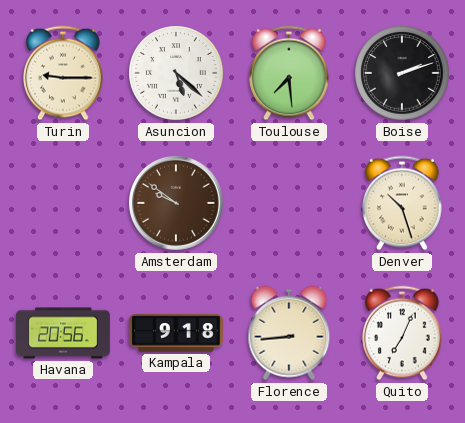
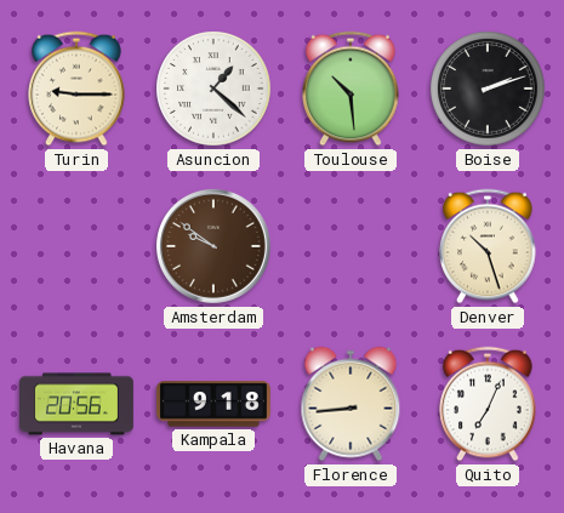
Asuncion: 5:22 -> 1:22 (213, 89)
Toulouse: 7:29 -> 10:29 (351, 89)
